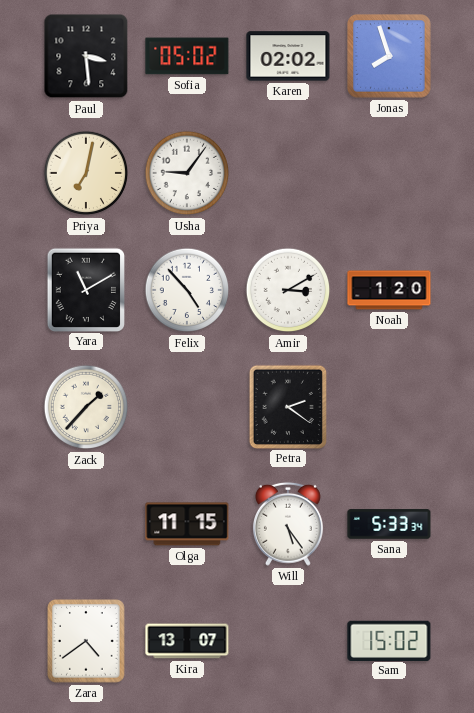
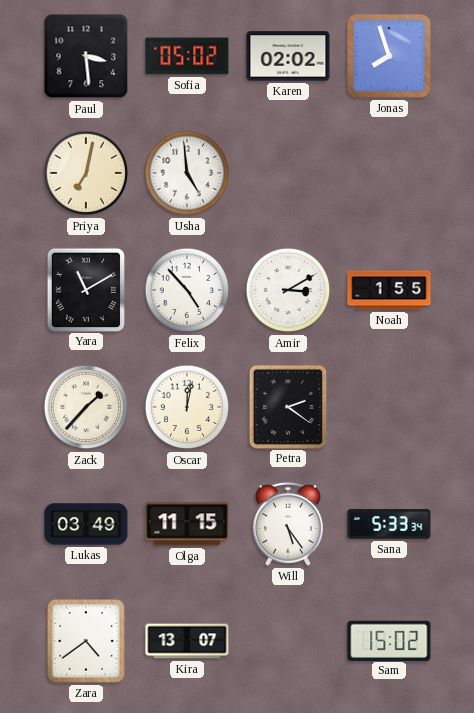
Usha: 9:06 -> 4:59 (187, 173)
Noah: 1:20 -> 1:55 (389, 290)
Oscar: none -> 12:02 (187, 407)
Lukas: none -> 03:49 (86, 524)
